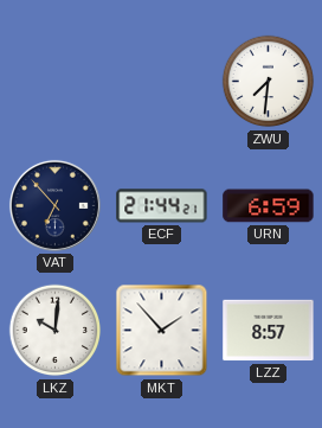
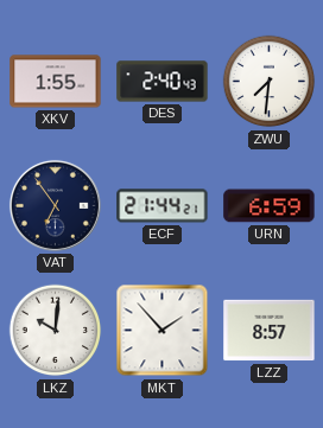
XKV: none -> 1:55 (56, 82)
DES: none -> 2:40 (163, 82)
VAT: 6:53 -> 6:54 (55, 205)
